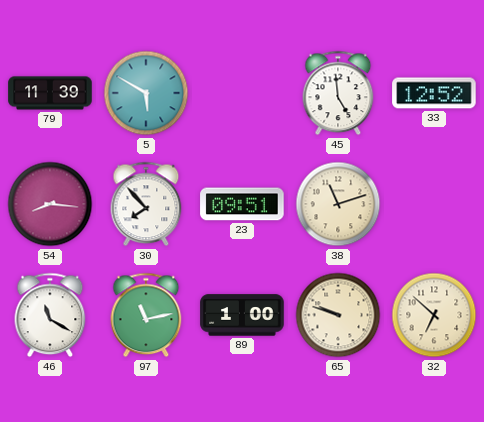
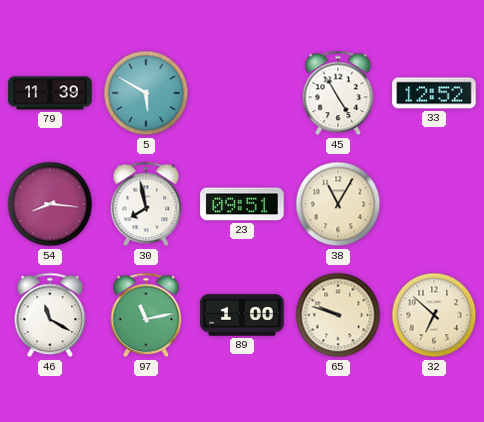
45: 4:59 -> 4:55 (338, 93)
30: 7:53 -> 7:58 (146, 204)
38: 11:12 -> 11:05 (338, 204)
